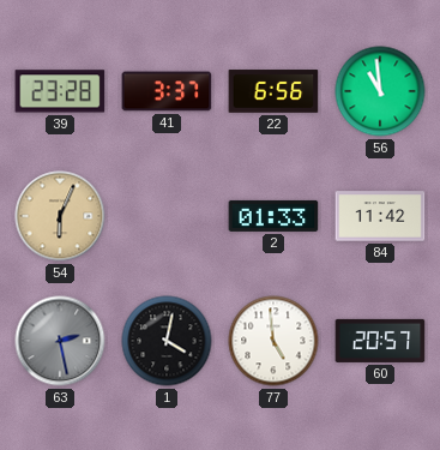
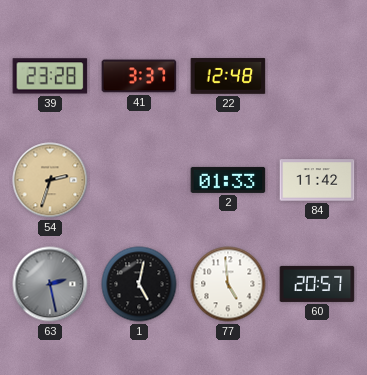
22: 6:56 -> 12:48 (228, 76)
56: 10:59 -> none (380, 91)
54: 6:04 -> 2:33 (50, 180)
1: 4:02 -> 5:02 (139, 284)
